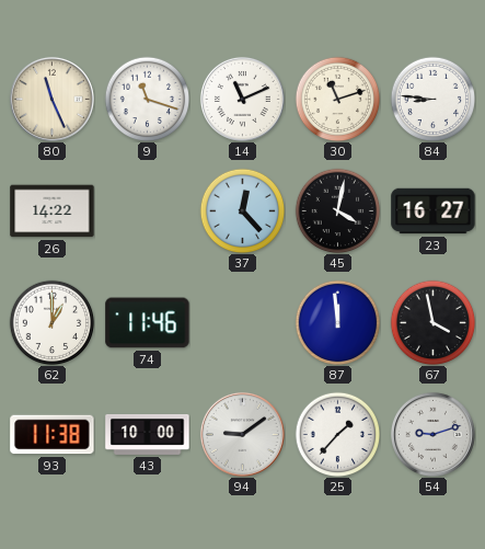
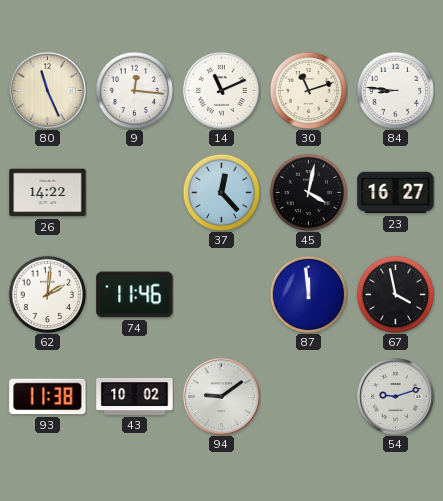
9: 11:18 -> 12:16 (134, 90)
62: 1:00 -> 2:01 (47, 294)
43: 10:00 -> 10:02 (135, 396)
25: 1:37 -> none (337, 434)
